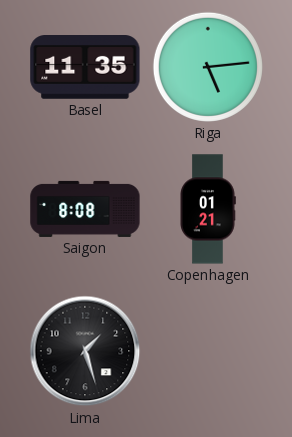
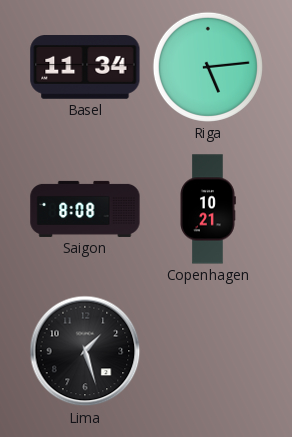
Basel: 11:35 -> 11:34 (85, 68)
Copenhagen: 01:21 -> 10:21 (208, 209)
